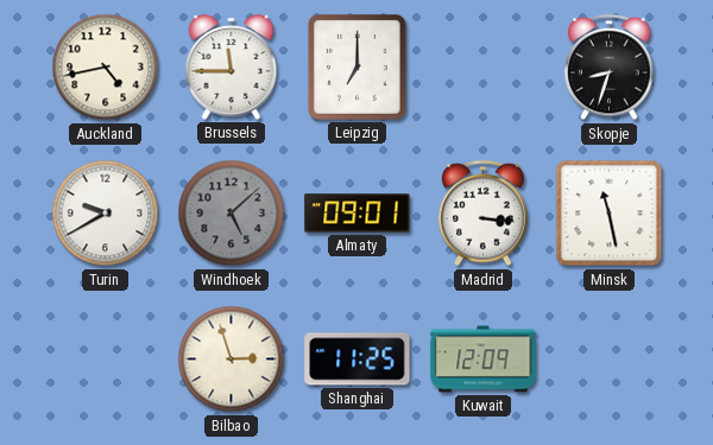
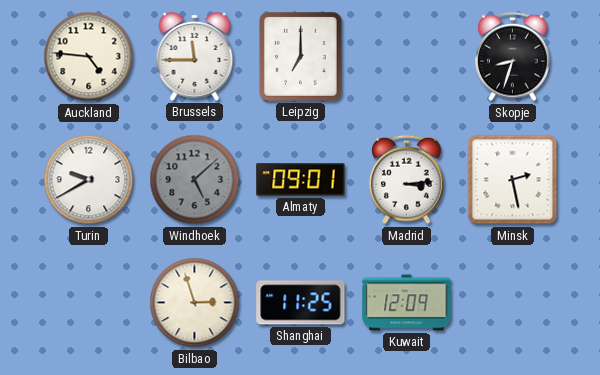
Auckland: 4:43 -> 4:46 (89, 57)
Madrid: 3:16 -> 3:14 (407, 180)
Minsk: 11:28 -> 2:28 (513, 180)
